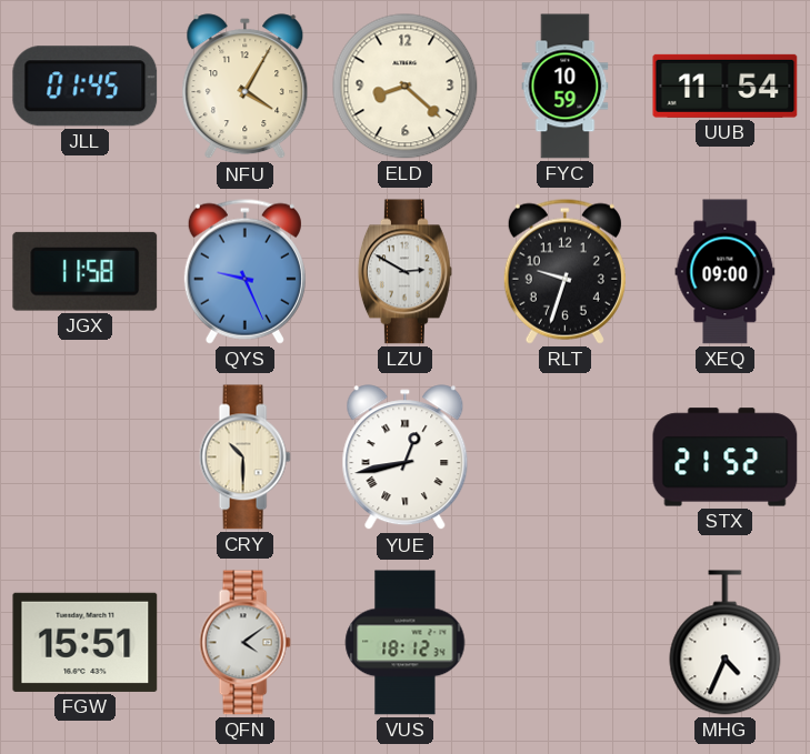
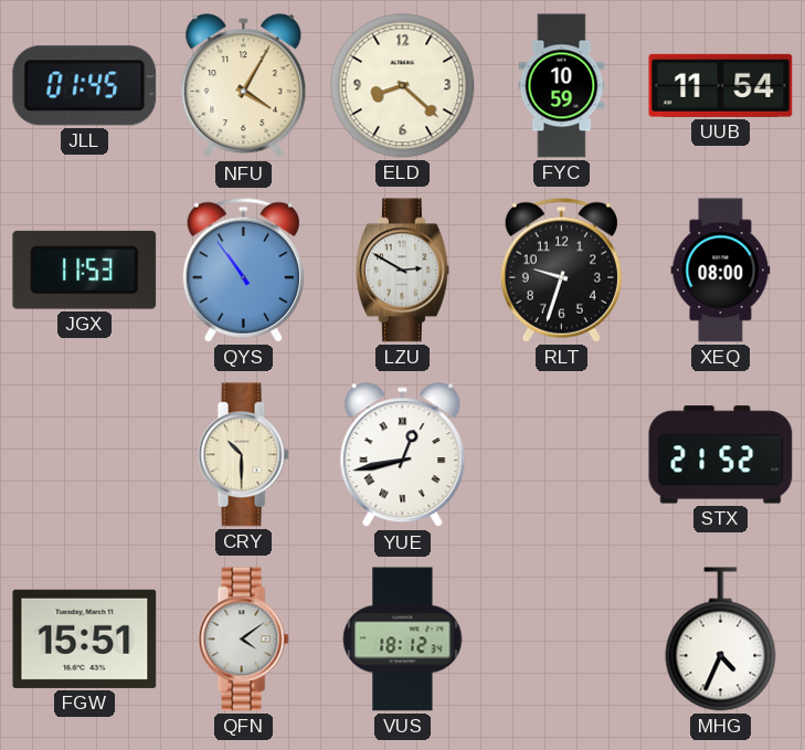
JGX: 11:58 -> 11:53 (85, 270)
QYS: 9:26 -> 10:54 (243, 270)
XEQ: 09:00 -> 08:00 (721, 271)
